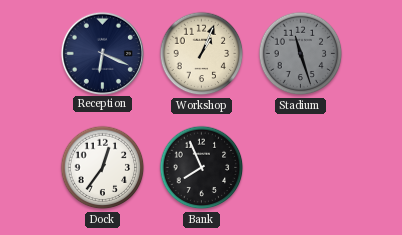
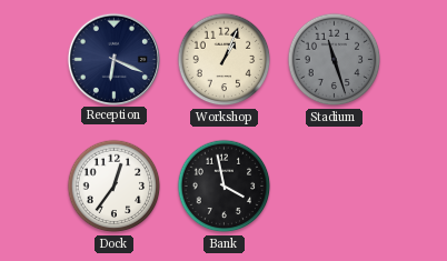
Bank: 7:56 -> 3:58 (225, 187)
